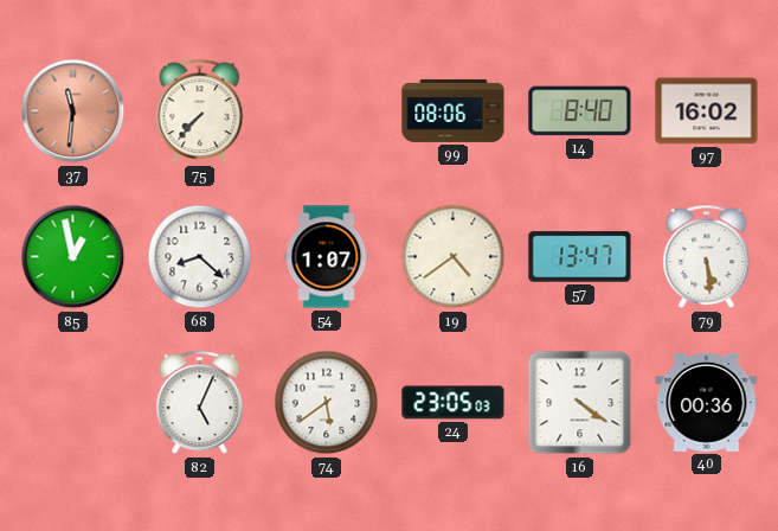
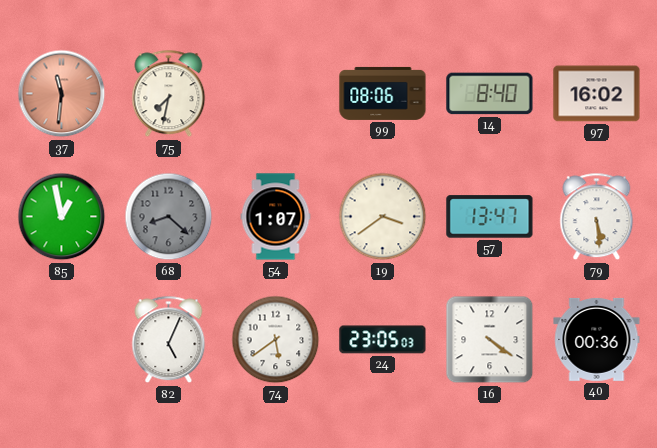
75: 7:37 -> 7:32 (169, 94)
68 dial: white -> grey (169, 217)
19: 4:39 -> 3:39 (383, 217)
